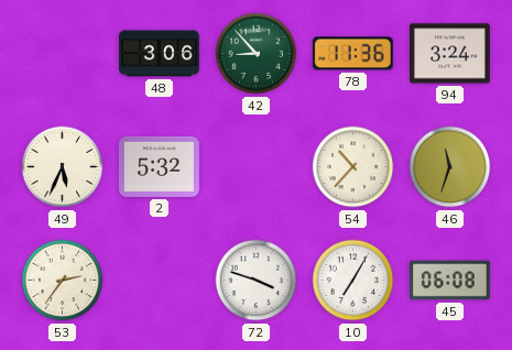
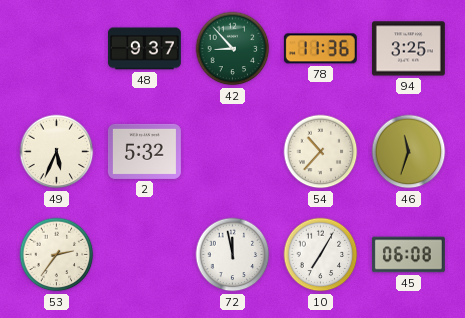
48: 3:06 -> 9:37 (144, 49)
94: 3:24 -> 3:25 (408, 49)
72: 3:48 -> 11:58 (233, 255)
